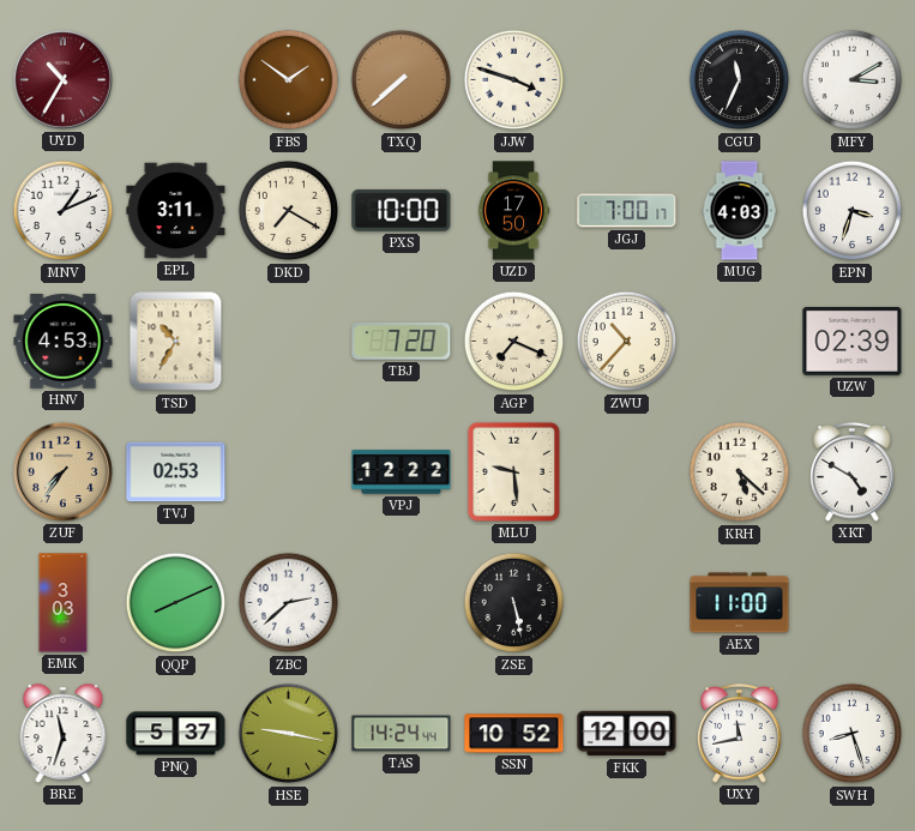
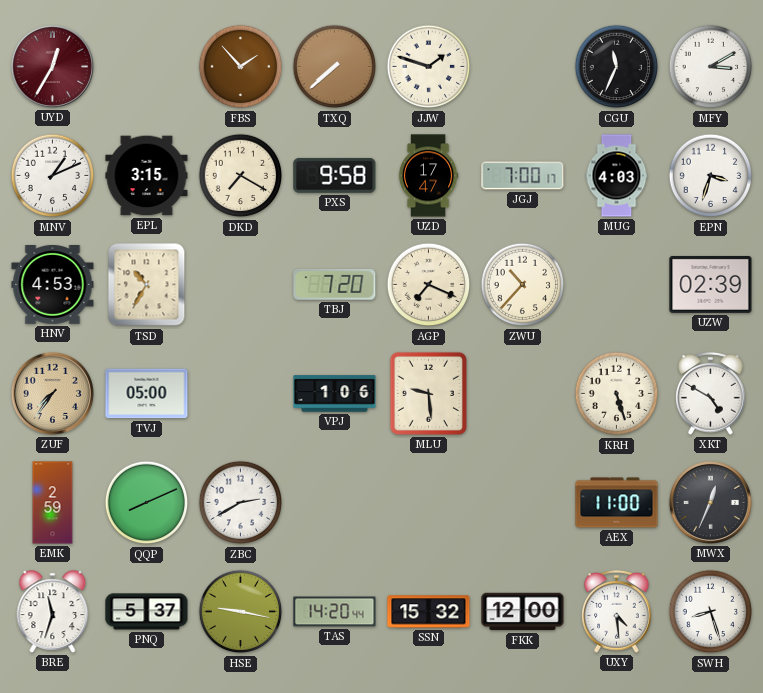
UYD: 10:35 -> 12:35 (52, 66)
FBS: 1:51 -> 1:53 (241, 67)
JJW: 3:48 -> 1:48 (429, 67)
EPL: 3:11 -> 3:15 (147, 176)
PXS: 10:00 -> 9:58 (335, 175)
UZD: 17:50 -> 17:47 (428, 176)
TVJ: 02:53 -> 05:00 (147, 394)
VPJ: 12:22 -> 1:06 (335, 394)
KRH: 5:22 -> 5:27 (617, 394)
EMK: 3:03 -> 2:59 (53, 503)
ZBC: 2:38 -> 2:40 (241, 503)
ZSE: 5:28 -> none (514, 603)
MWX: none -> 12:34 (710, 502)
TAS: 14:24 -> 14:20 (335, 612)
SSN: 10:52 -> 15:32 (429, 612)
UXY: 11:43 -> 4:29 (617, 612)
